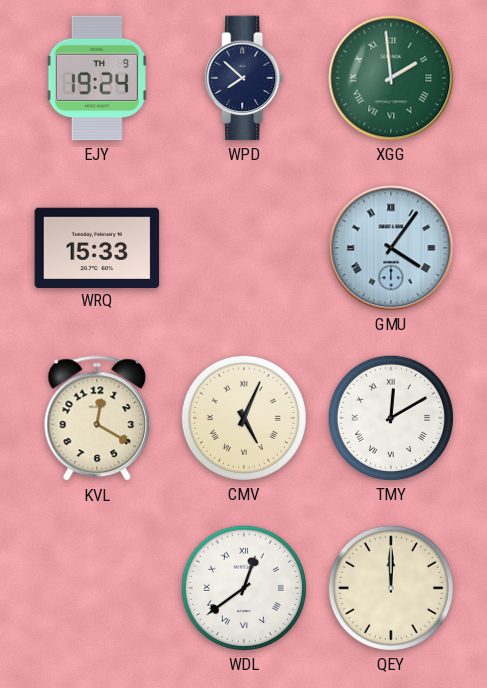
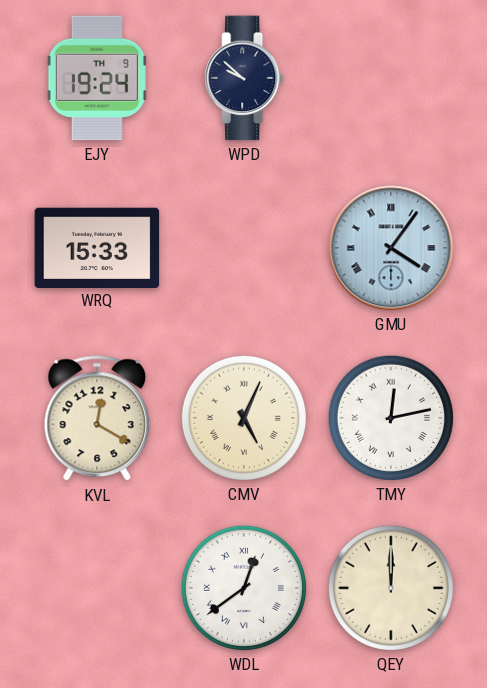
WPD: 7:52 -> 9:52 (244, 78)
XGG: 1:59 -> none (391, 78)
TMY: 12:10 -> 12:13 (391, 418)
